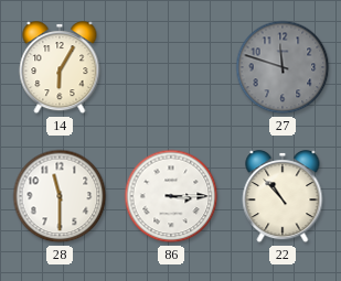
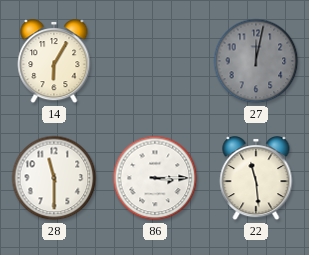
27: 11:48 -> 12:02 (256, 61)
22: 10:53 -> 11:29 (256, 179)
